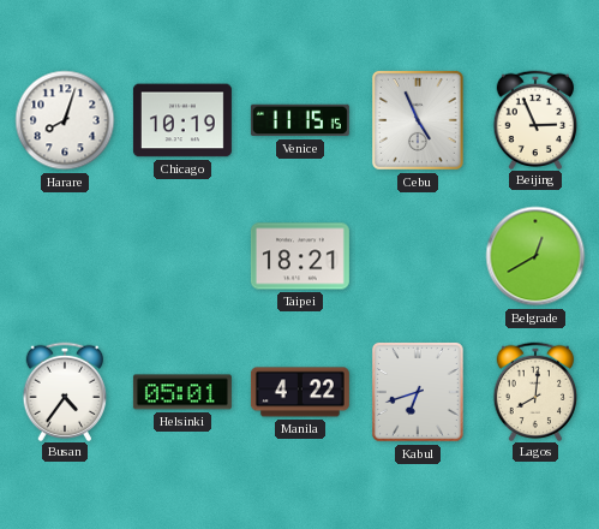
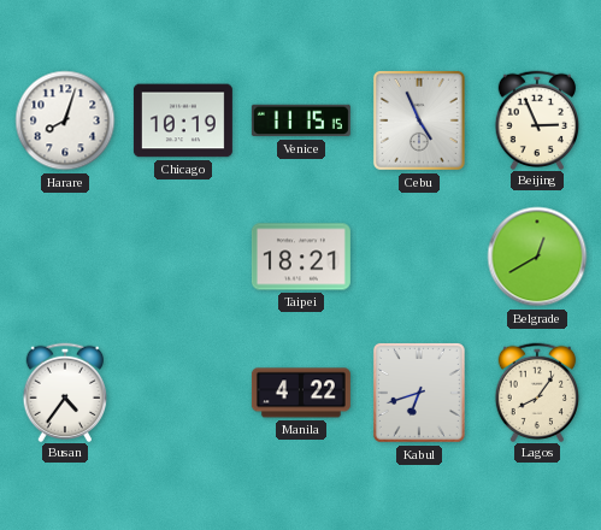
Helsinki: 05:01 -> none (182, 392)
Lagos: 8:01 -> 8:06 (537, 391)
